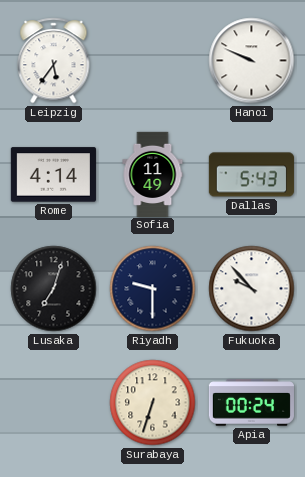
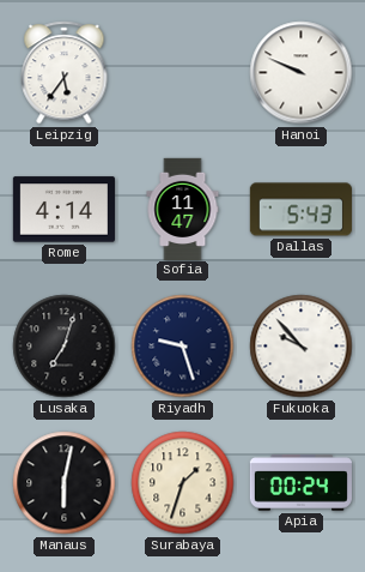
Sofia: 11:49 -> 11:47 (183, 209)
Riyadh: 9:30 -> 9:27 (183, 347)
Manaus: none -> 6:02 (65, 483)
Surabaya: 6:33 -> 1:33 (183, 483)
